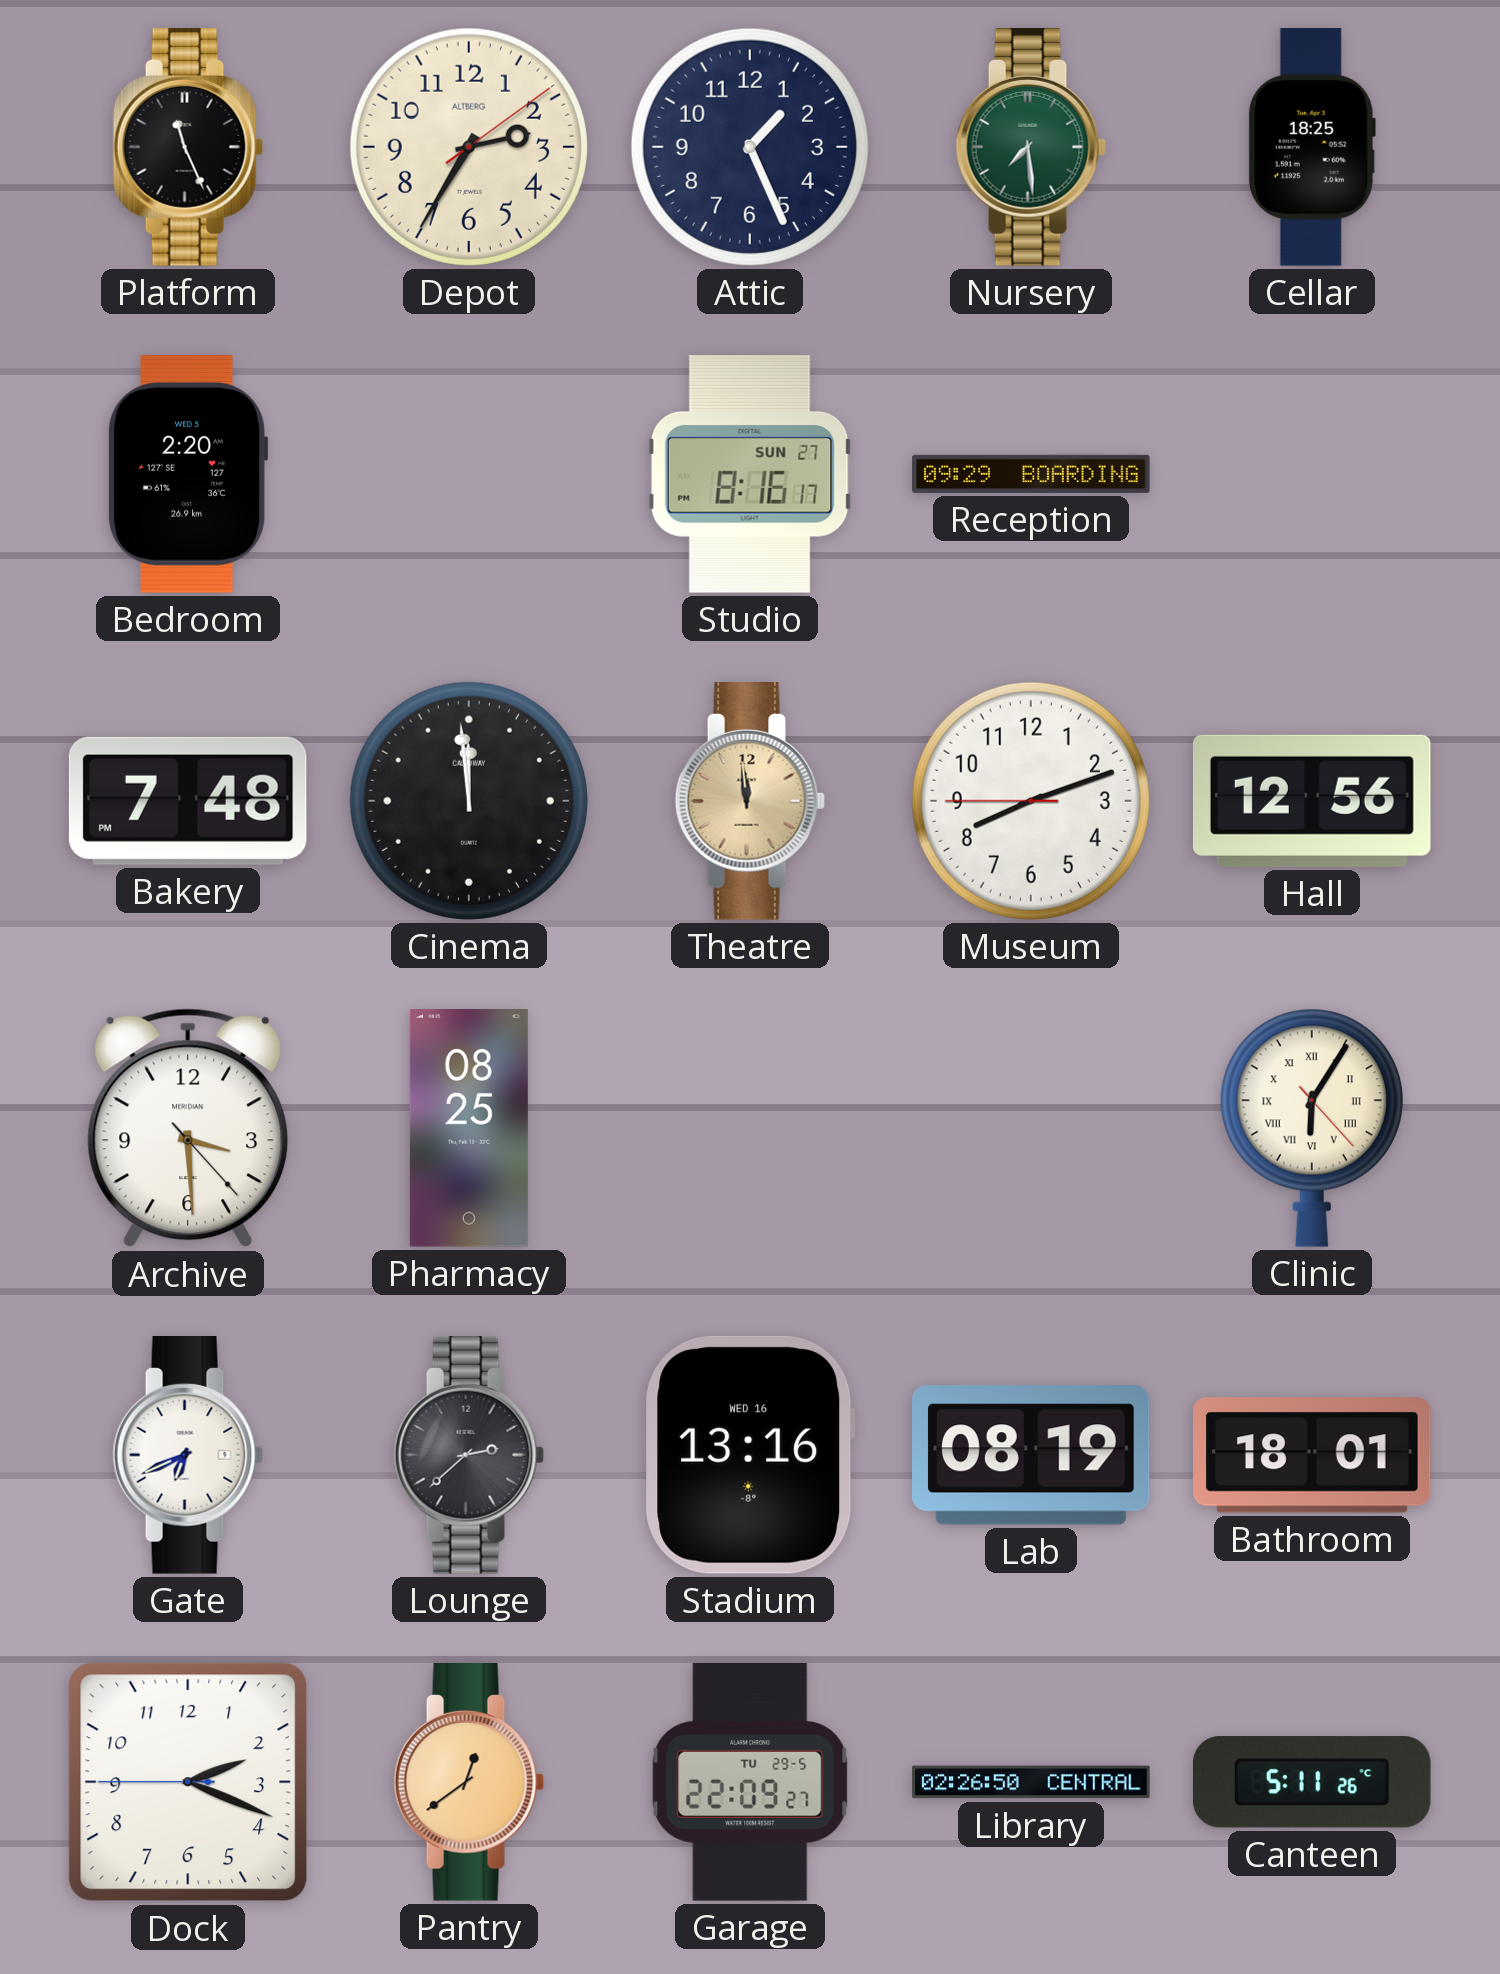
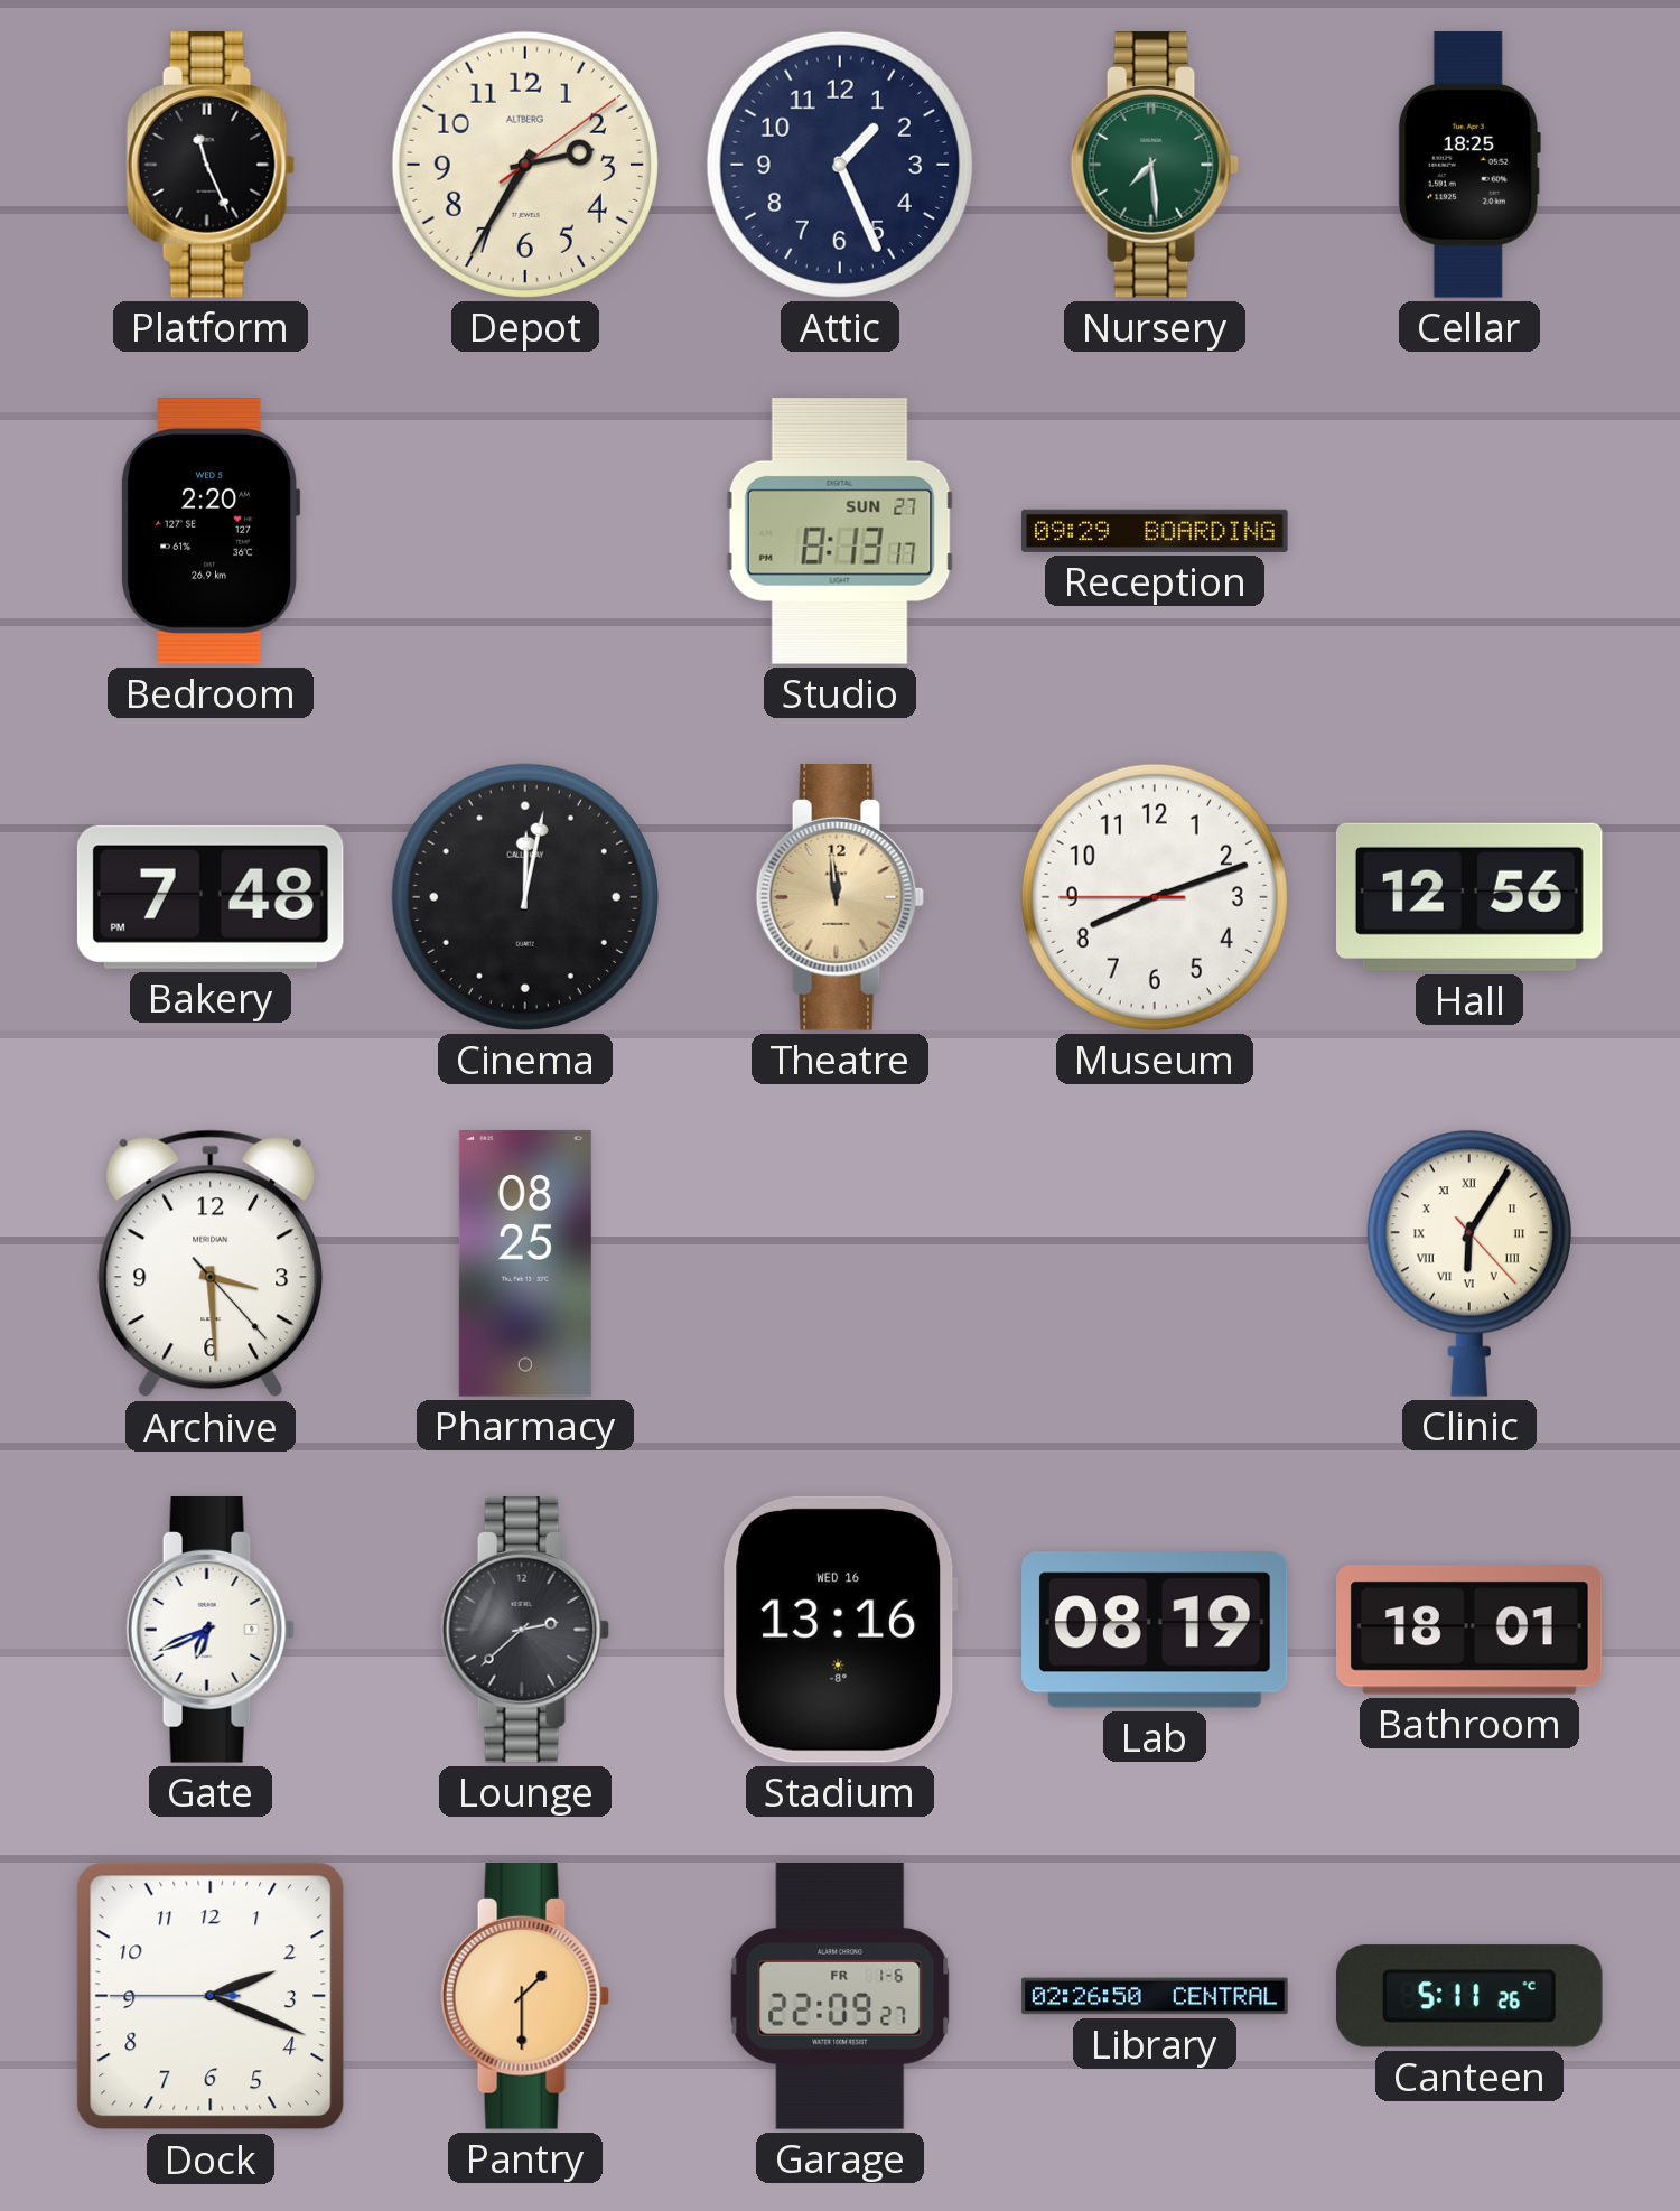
Studio: 8:16 -> 8:13 (840, 532)
Cinema: 11:59 -> 12:02 (525, 897)
Pantry: 12:39 -> 1:30 (525, 1997)
Garage date: TU 29-5 -> FR 1-6 (840, 1996)
